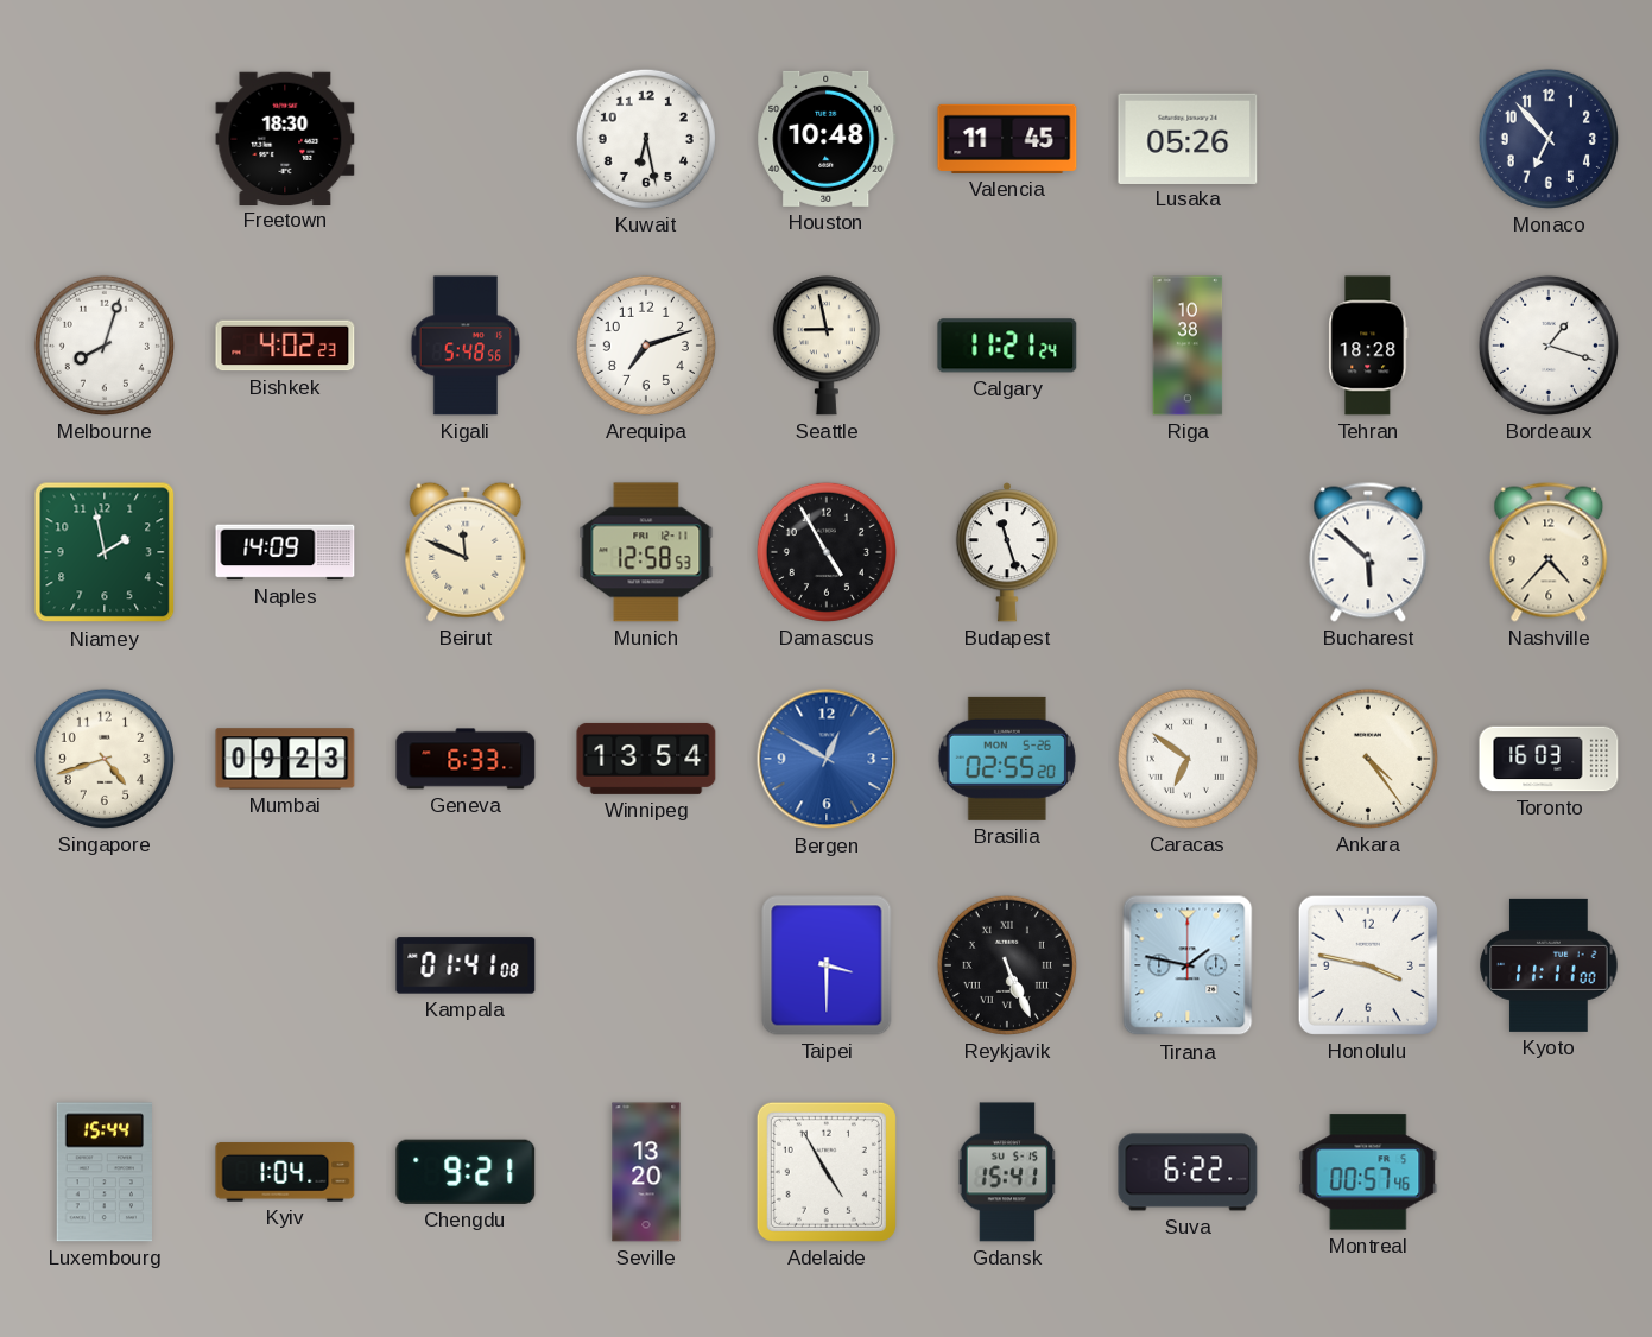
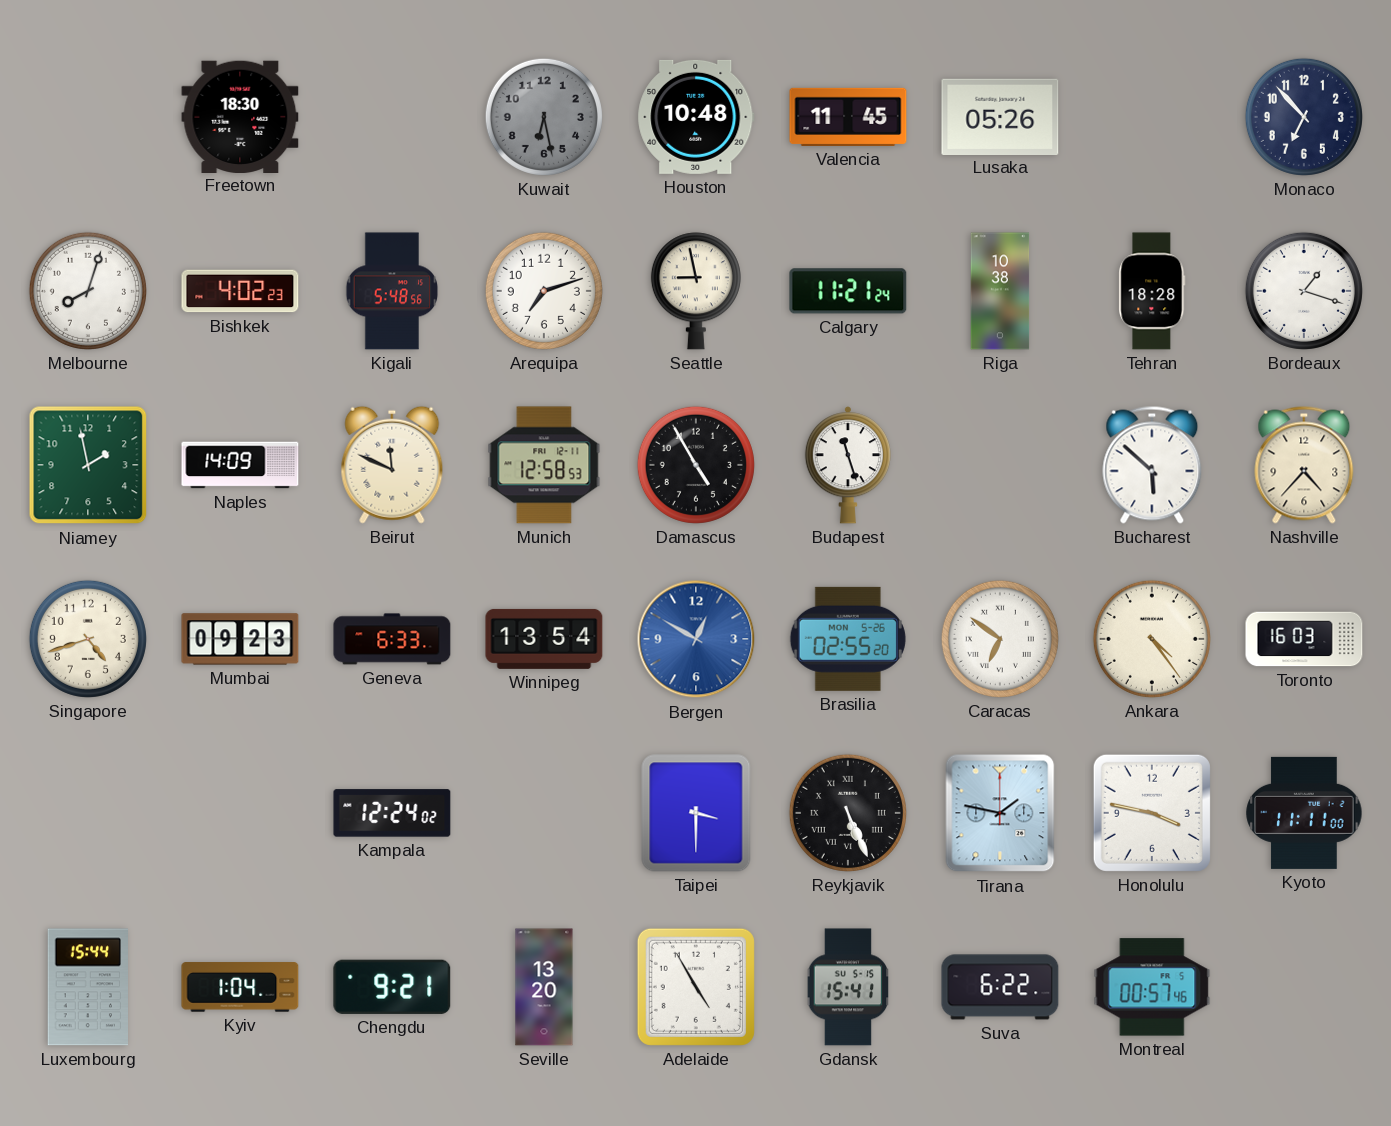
Kuwait dial: white -> grey (544, 117)
Kampala: 01:41 -> 12:24 (392, 813)
